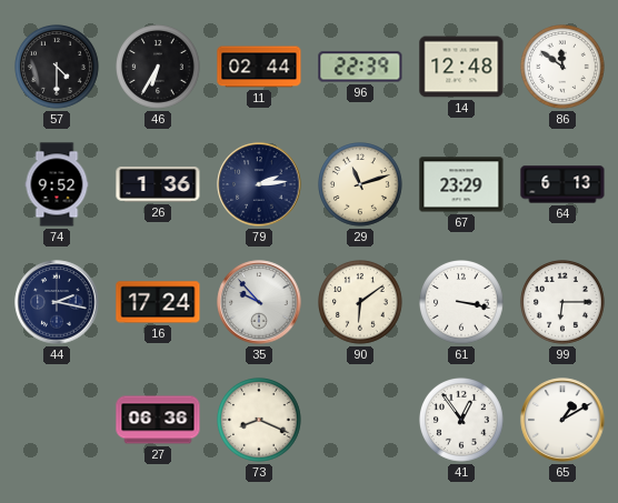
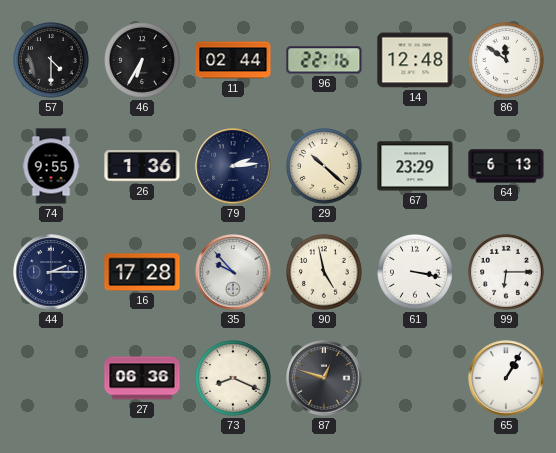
96: 22:39 -> 22:16 (324, 60)
74: 9:52 -> 9:55 (51, 166)
29: 11:12 -> 10:22 (325, 167)
44: 2:17 -> 2:15 (51, 272)
16: 17:24 -> 17:28 (142, 272)
90: 6:09 -> 4:58 (325, 273)
87: none -> 12:48 (324, 378)
41: 12:54 -> none (462, 421)
65: 1:10 -> 1:05 (506, 378)
